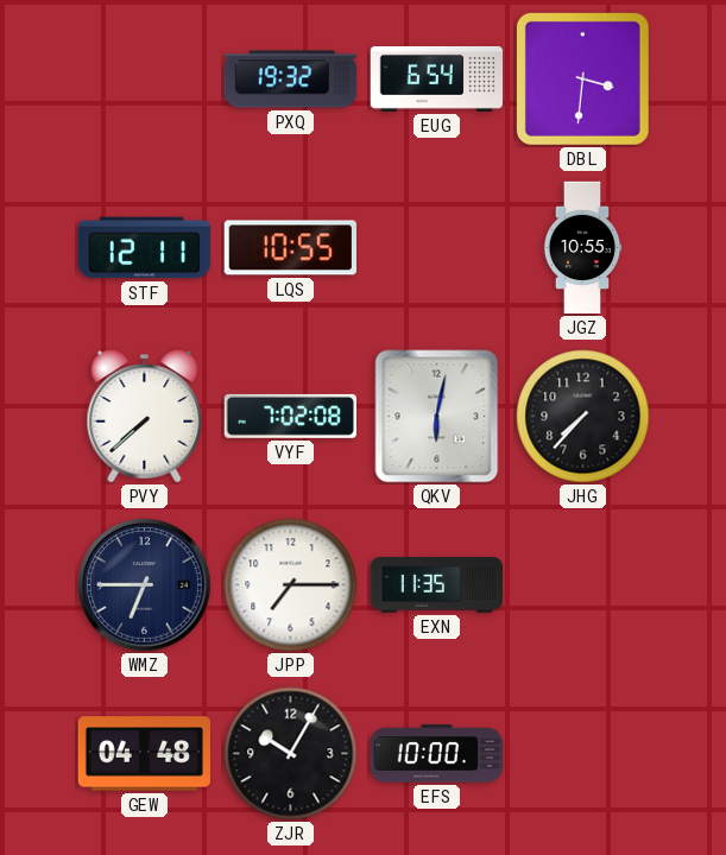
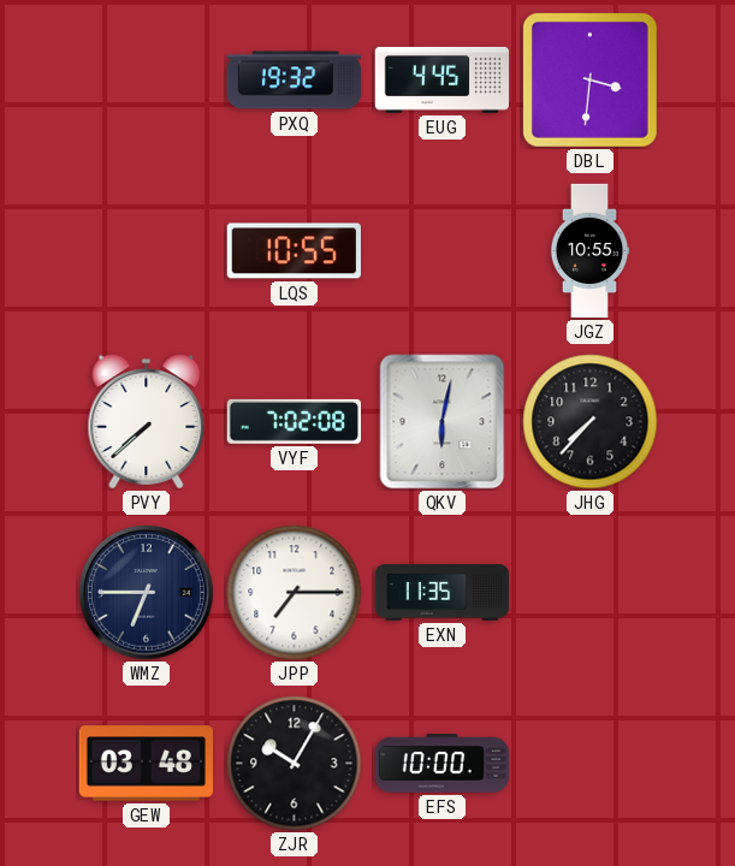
EUG: 6:54 -> 4:45 (443, 79)
STF: 12:11 -> none (144, 248)
GEW: 04:48 -> 03:48 (146, 764)
